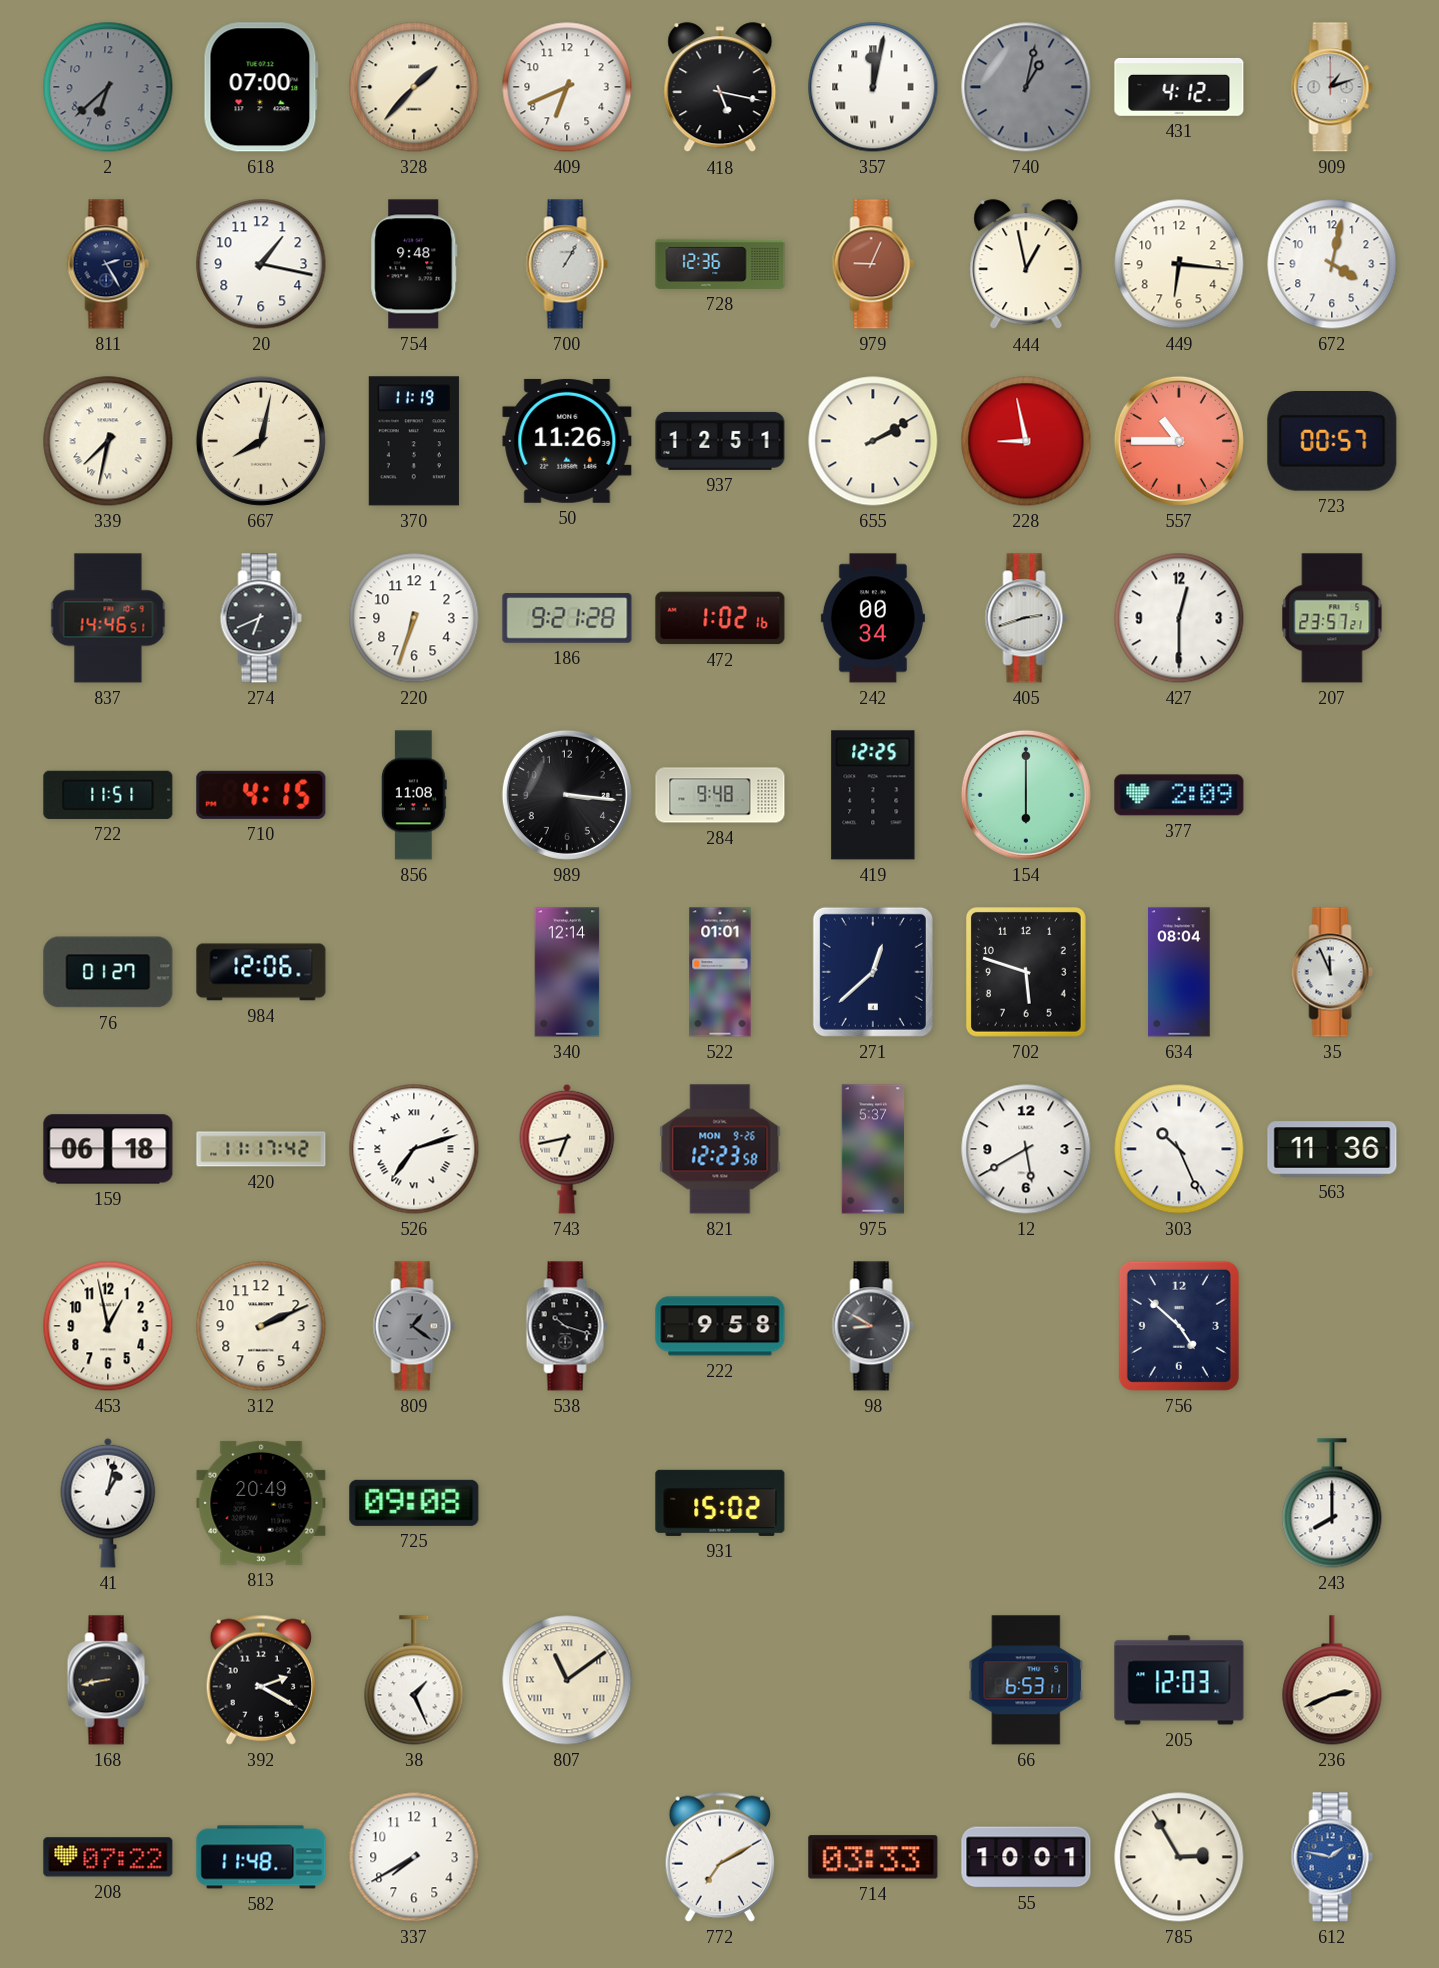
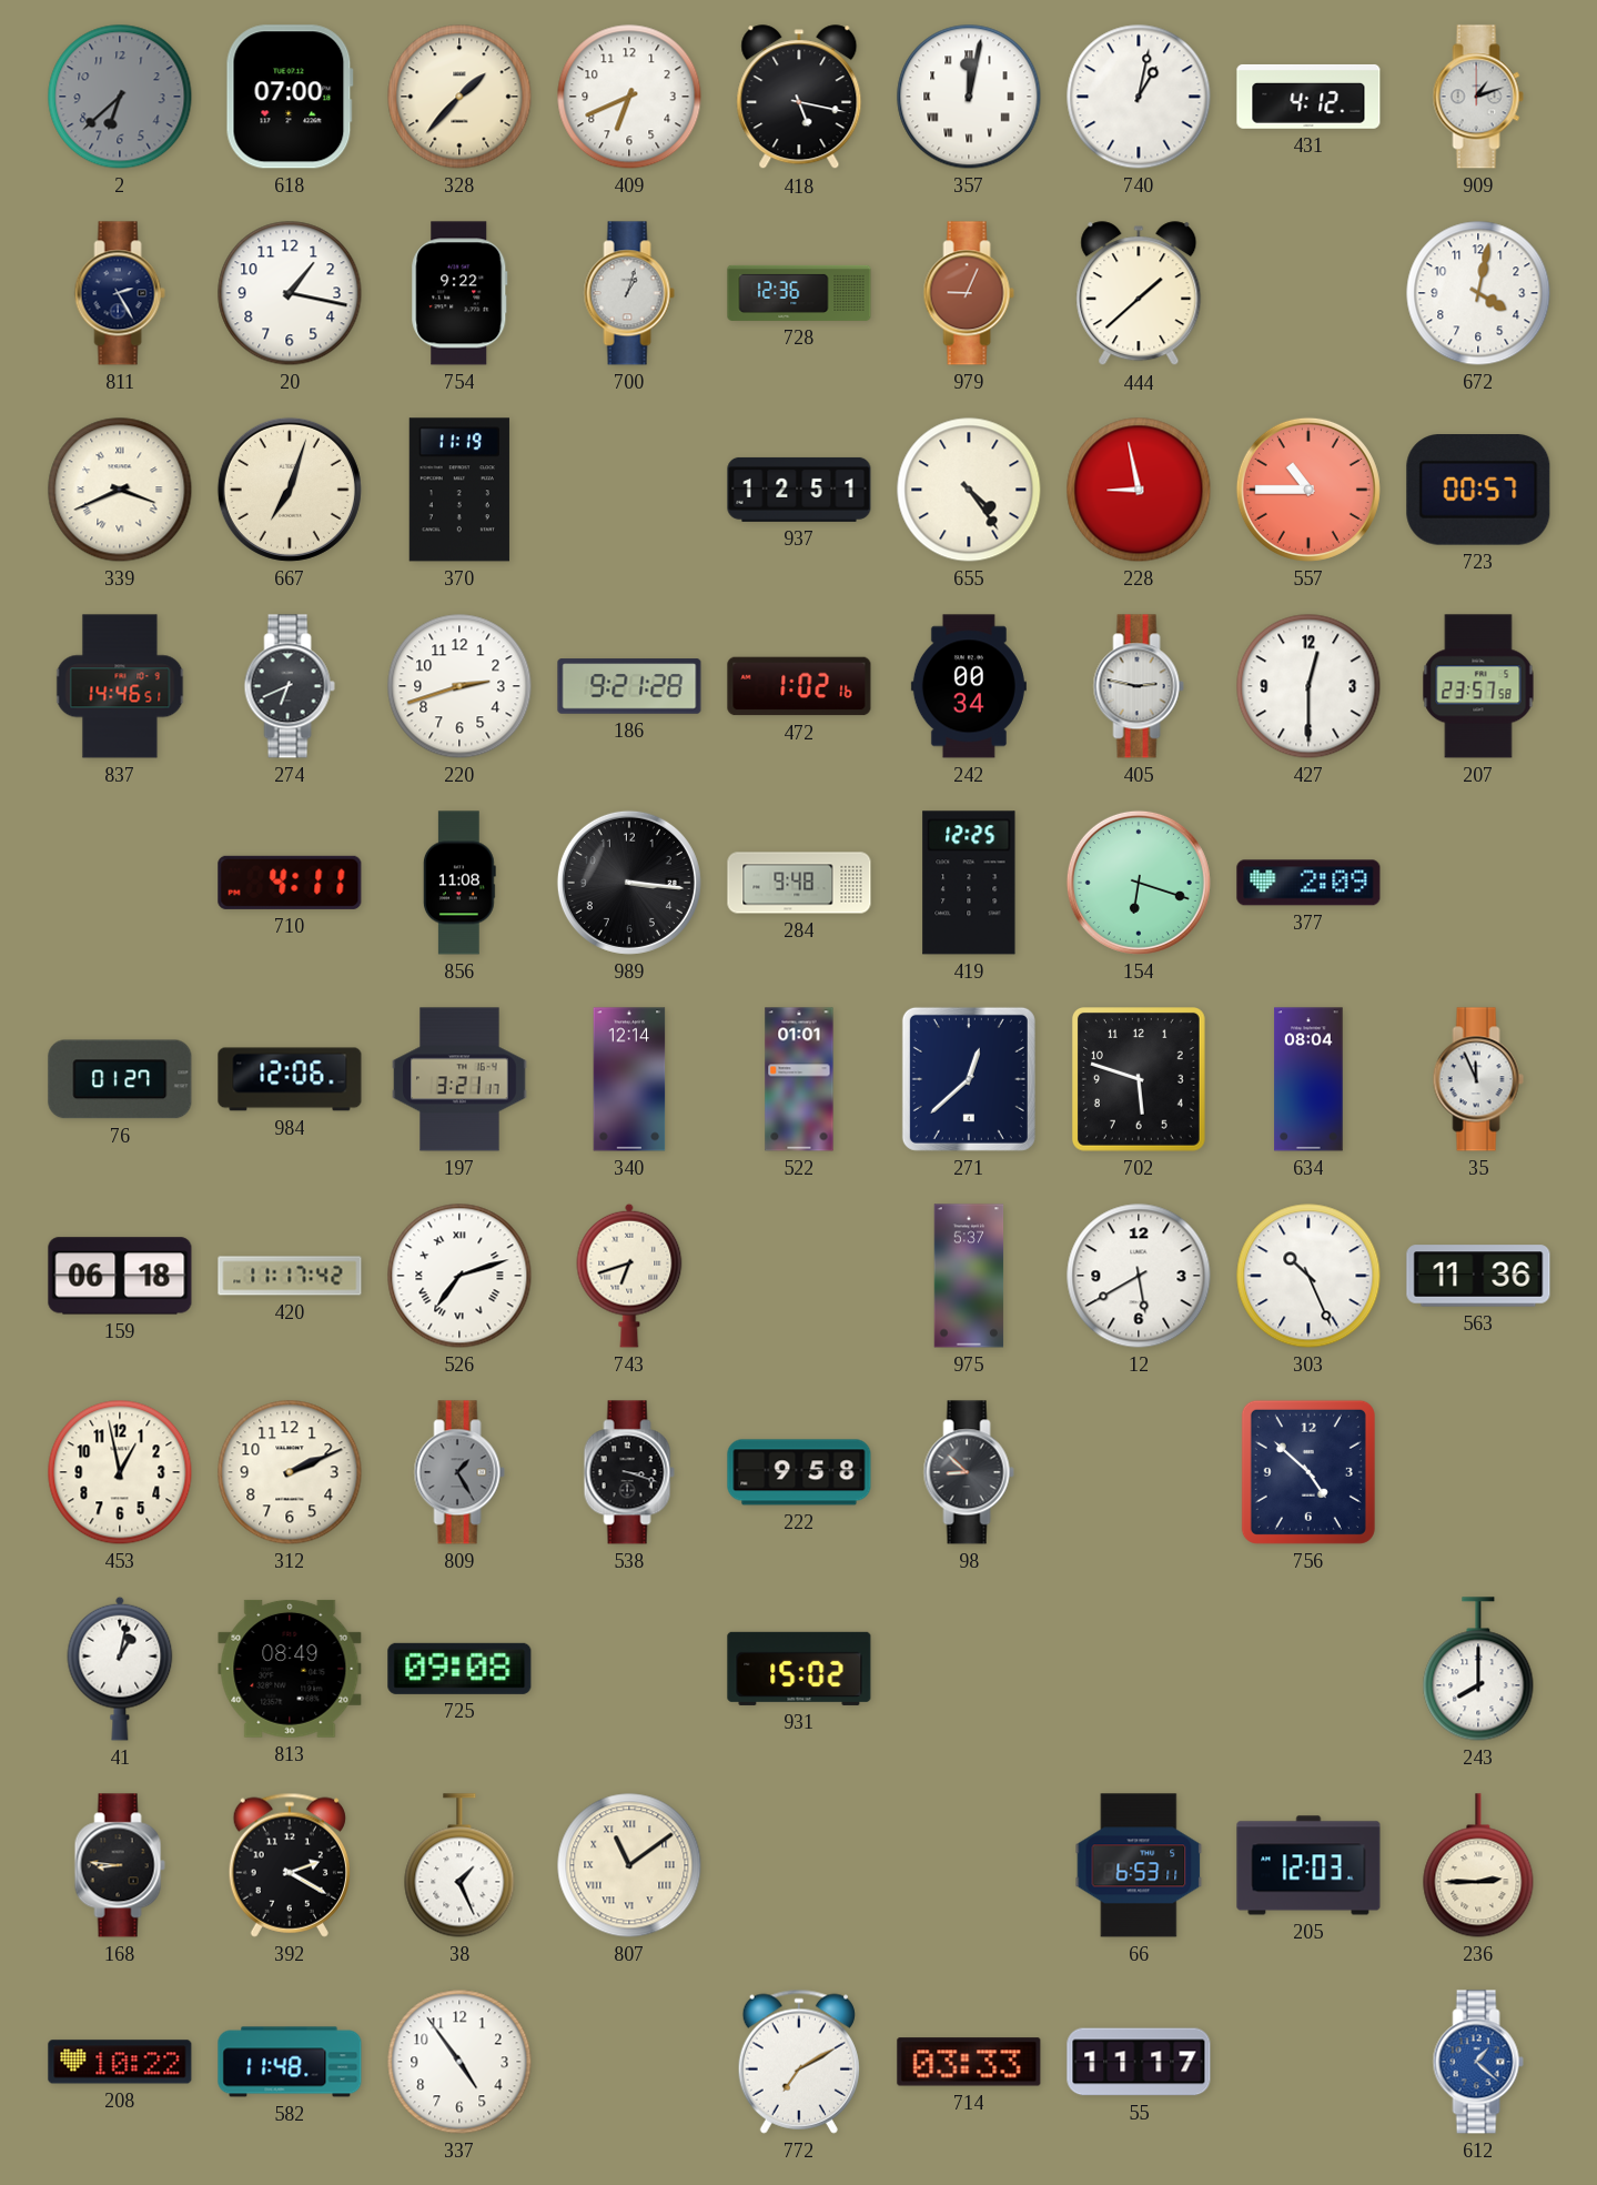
740 dial: grey -> white (1139, 97)
754: 9:48 -> 9:22 (459, 293)
700: 1:05 -> 1:03 (629, 293)
444: 12:58 -> 1:38 (1139, 294)
449: 6:16 -> none (1179, 264)
339: 7:32 -> 3:41 (120, 490)
667: 8:02 -> 7:03 (290, 490)
50: 11:26 -> none (567, 441)
655: 2:10 -> 4:24 (969, 490)
220: 6:33 -> 2:42 (459, 686)
405: 2:42 -> 2:47 (1139, 686)
207: 23:57:21 -> 23:57:58 (1478, 686)
722: 11:51 -> none (108, 795)
710: 4:15 -> 4:11 (290, 883)
154: 6:00 -> 6:18 (1139, 883)
197: none -> 3:21 (459, 1079)
743: 6:43 -> 6:42 (629, 1276)
821: 12:23 -> none (720, 1149)
809: 1:21 -> 1:25 (459, 1472)
538: 10:18 -> 3:18 (629, 1472)
98: 8:50 -> 8:52 (969, 1472)
813: 20:49 -> 08:49 (290, 1669)
168: 8:43 -> 8:46 (120, 1865)
236: 2:41 -> 2:45 (1478, 1865)
208: 07:22 -> 10:22 (120, 2062)
337: 7:40 -> 4:54 (459, 2062)
55: 10:01 -> 11:17 (1139, 2062)
785: 2:55 -> none (1179, 1857)
612: 1:47 -> 1:22 (1478, 2062)
